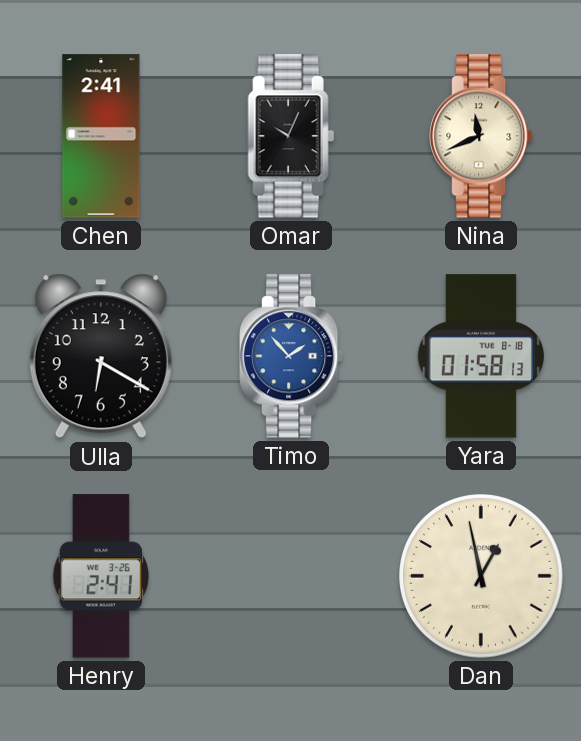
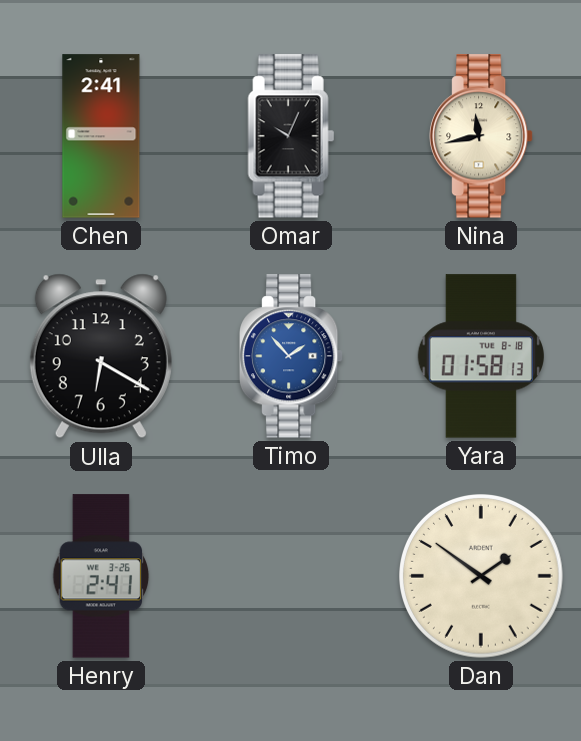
Nina: 11:41 -> 11:43 (481, 136)
Dan: 12:58 -> 1:51 (482, 577)
